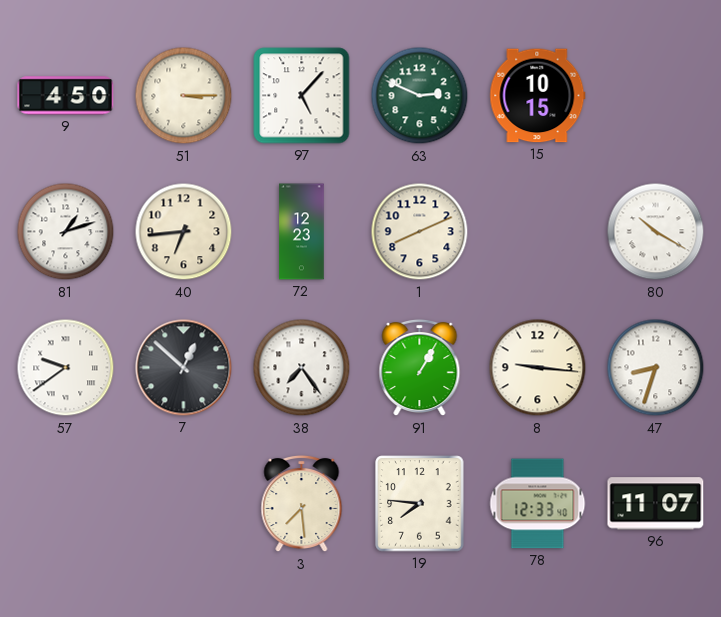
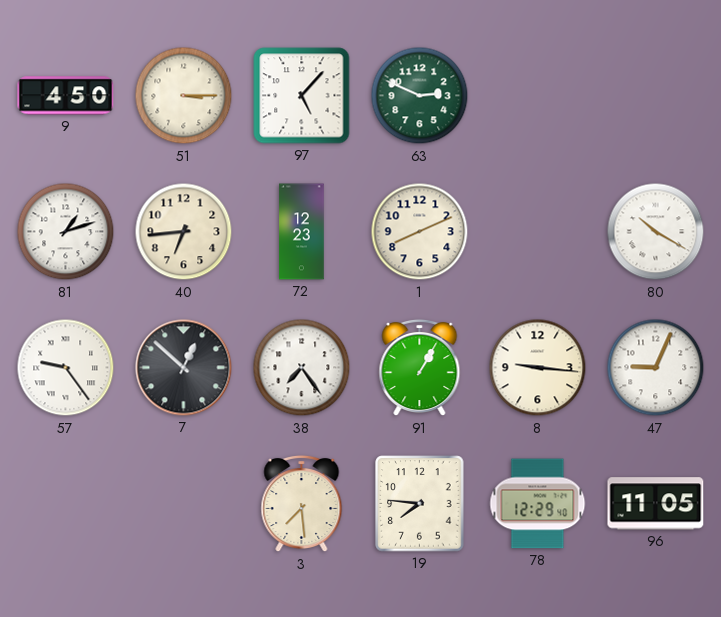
15: 10:15 -> none (538, 96)
57: 9:39 -> 9:24 (66, 368)
47: 8:33 -> 9:04 (656, 368)
78: 12:33 -> 12:29 (538, 504)
96: 11:07 -> 11:05 (656, 504)
